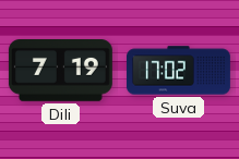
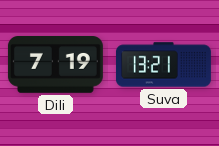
Suva: 17:02 -> 13:21 (163, 65)
